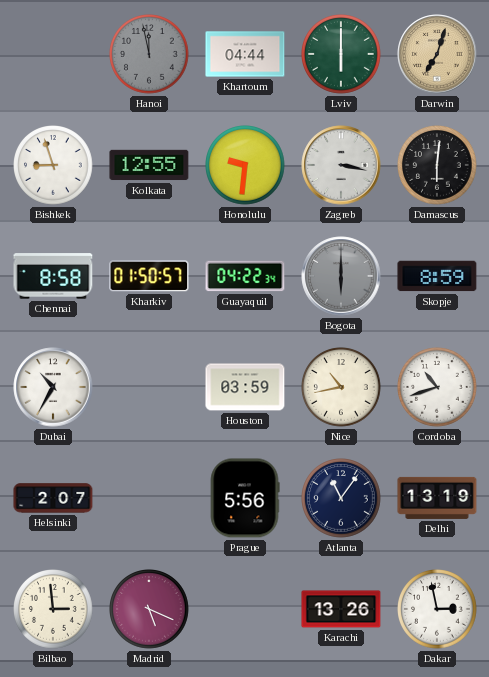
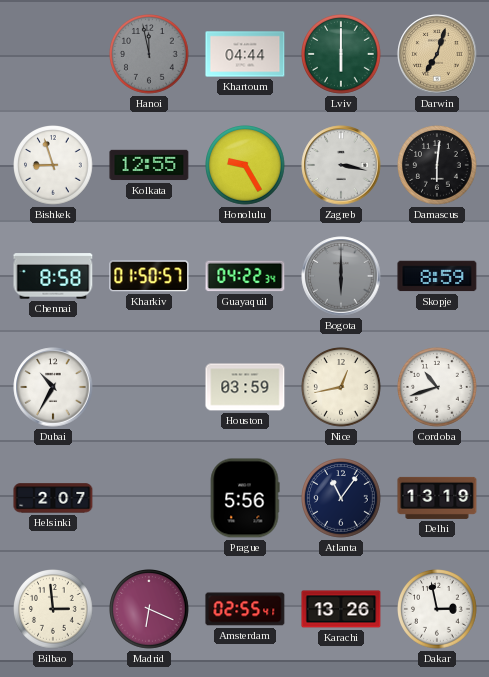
Honolulu: 9:31 -> 9:25 (246, 166)
Nice: 10:43 -> 12:43 (342, 388)
Madrid: 5:19 -> 6:19 (150, 610)
Amsterdam: none -> 02:55 (245, 609)
